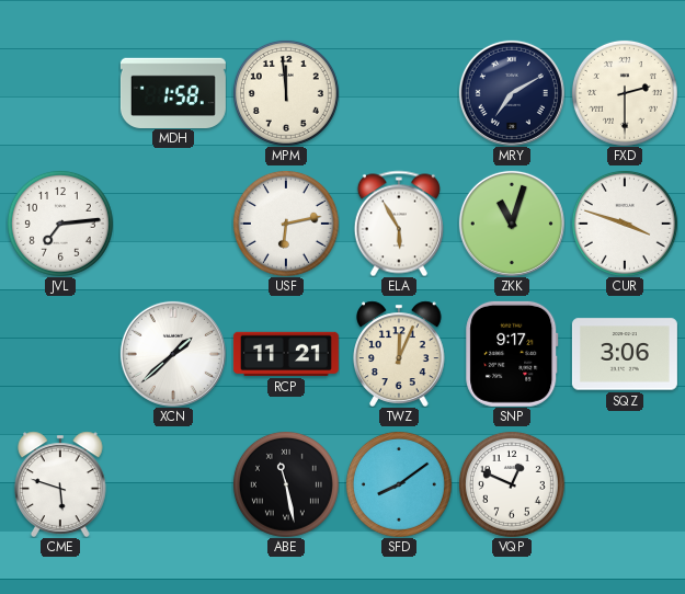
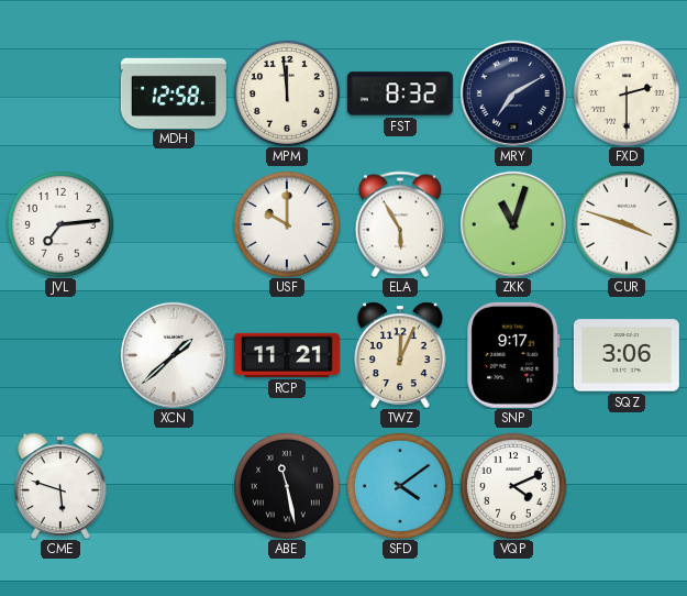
MDH: 1:58 -> 12:58 (174, 92)
FST: none -> 8:32 (400, 93)
USF: 6:13 -> 10:00 (287, 224)
SFD: 8:09 -> 4:09 (400, 486)
VQP: 12:49 -> 4:11 (513, 486)
